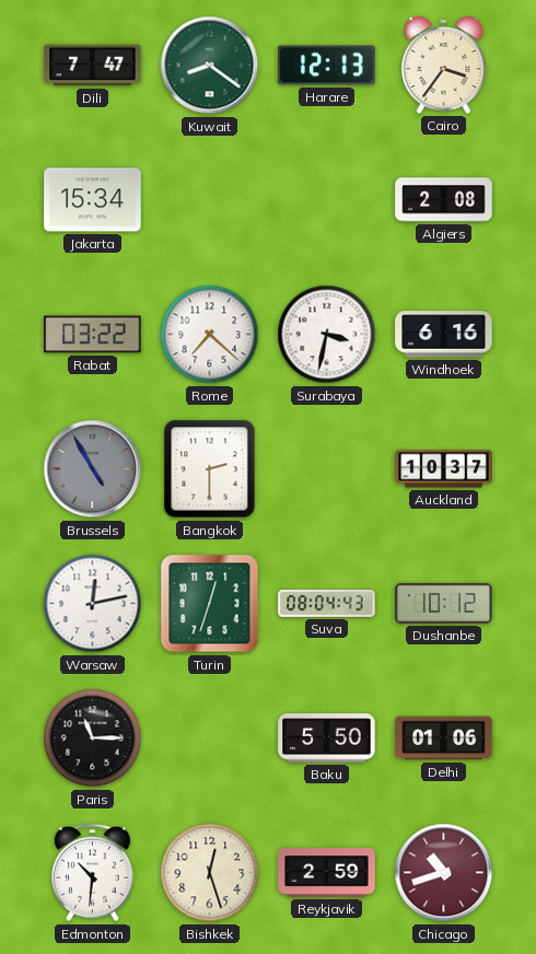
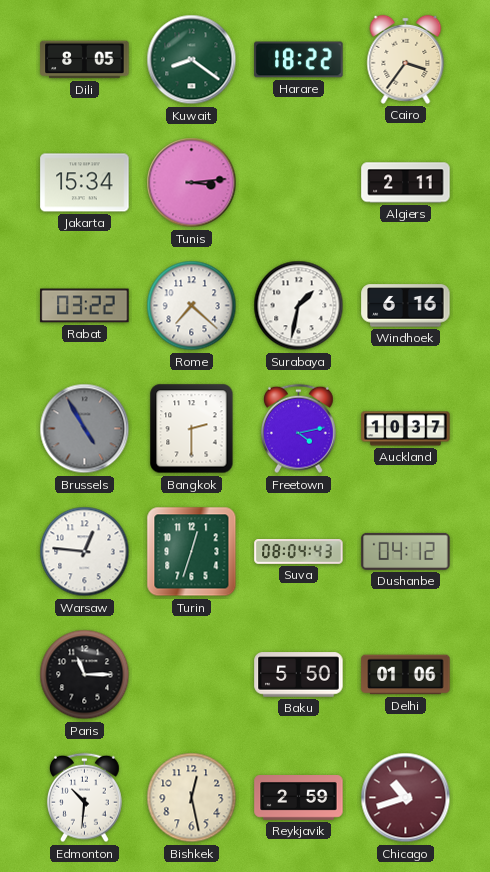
Dili: 7:47 -> 8:05 (85, 60)
Harare: 12:13 -> 18:22 (299, 60)
Tunis: none -> 3:14 (192, 183)
Algiers: 2:08 -> 2:11 (406, 183)
Surabaya: 3:32 -> 1:32 (299, 306)
Freetown: none -> 4:13 (298, 429)
Warsaw: 12:13 -> 12:46 (85, 552)
Dushanbe: 10:12 -> 04:12 (406, 551)
Bishkek: 12:27 -> 12:28 (192, 798)
